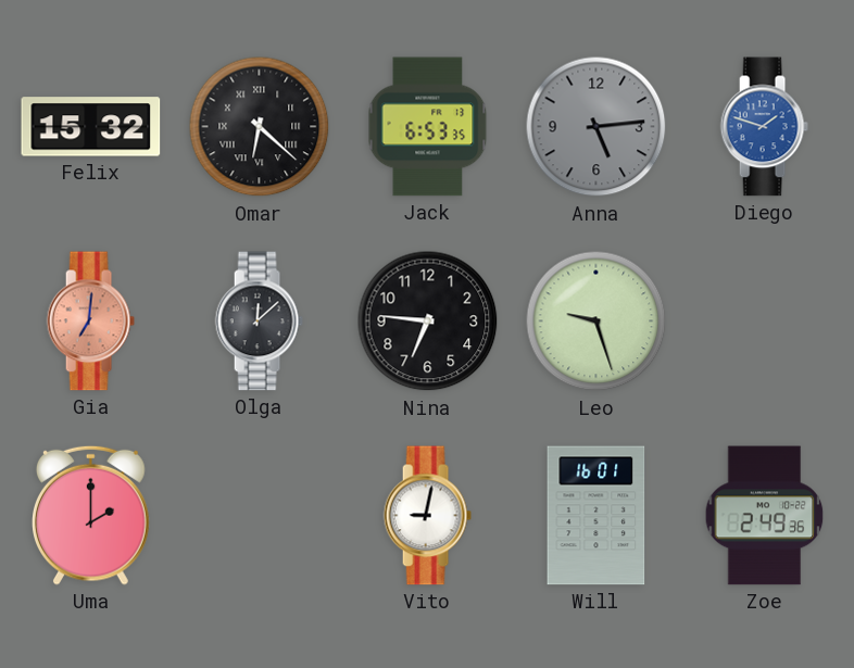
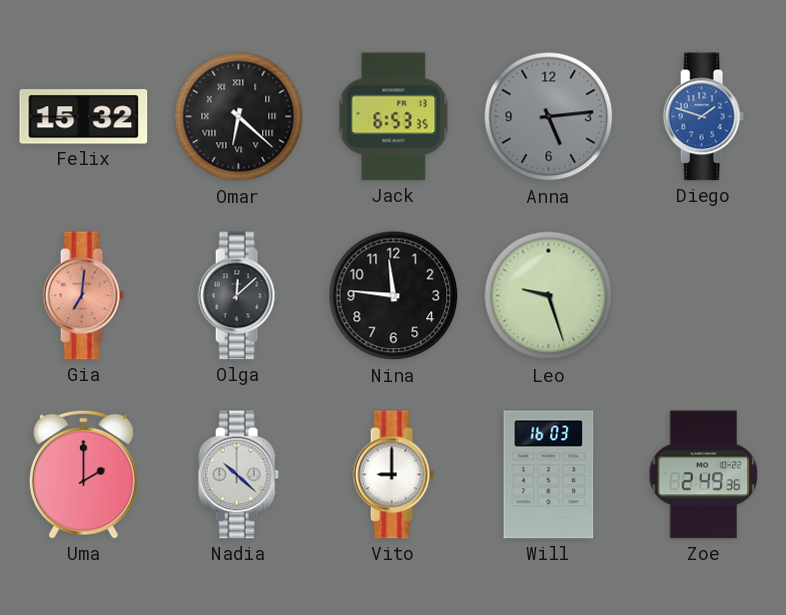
Nina: 6:46 -> 11:46 (394, 296)
Nadia: none -> 10:22 (238, 475)
Vito: 9:02 -> 9:00 (393, 475)
Will: 16:01 -> 16:03 (549, 475)
